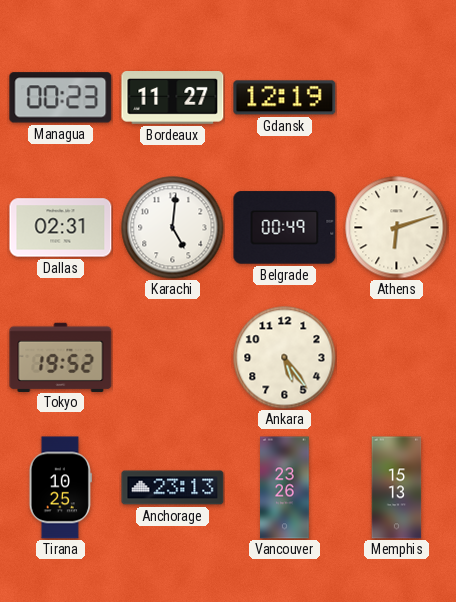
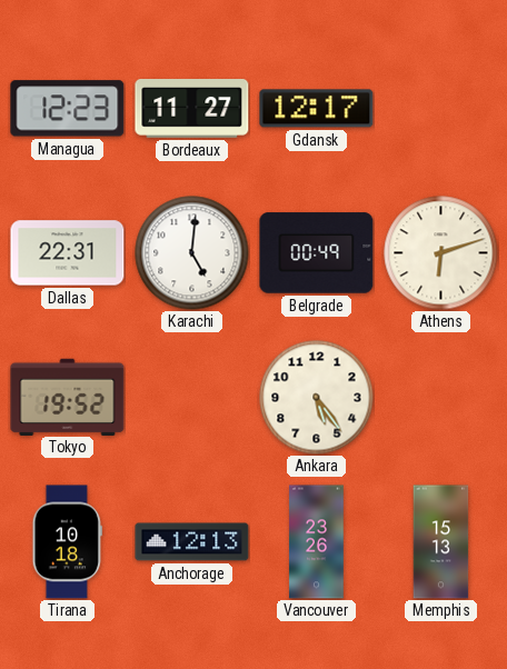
Managua: 00:23 -> 12:23 (68, 109)
Gdansk: 12:19 -> 12:17 (317, 109)
Dallas: 02:31 -> 22:31 (68, 253)
Tirana: 10:25 -> 10:18 (67, 542)
Anchorage: 23:13 -> 12:13 (192, 542)
